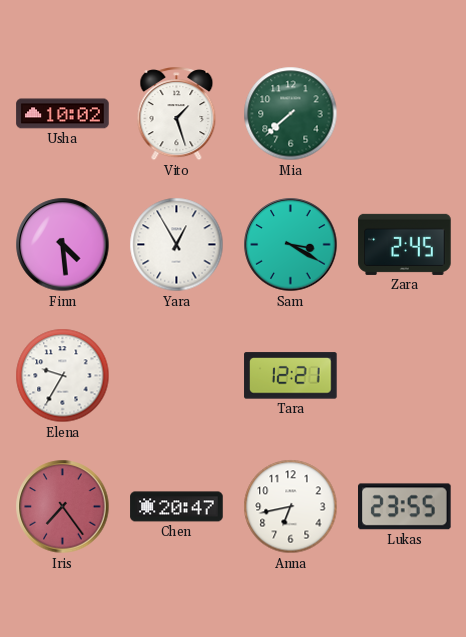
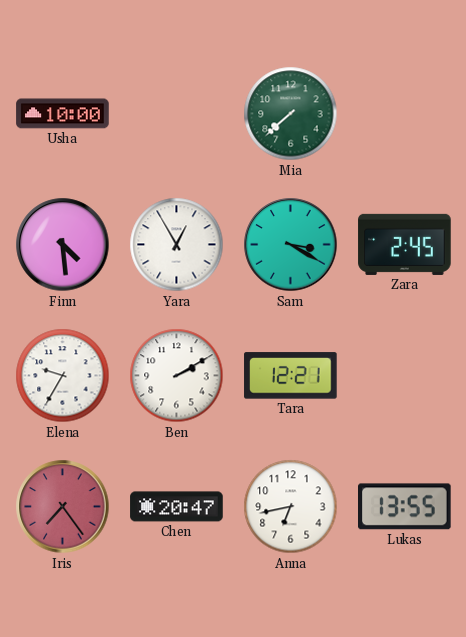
Usha: 10:02 -> 10:00 (63, 114)
Vito: 1:27 -> none (177, 114)
Ben: none -> 2:10 (177, 376)
Lukas: 23:55 -> 13:55 (405, 507)
